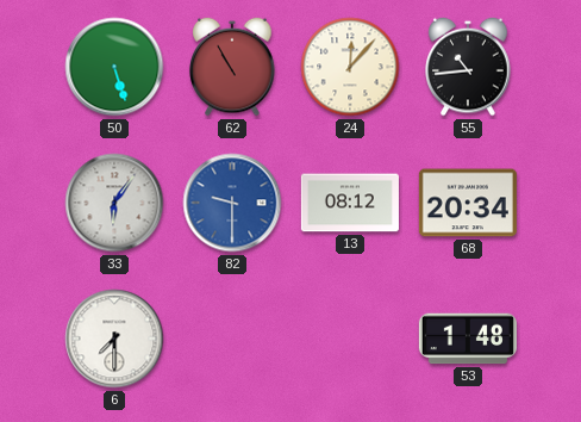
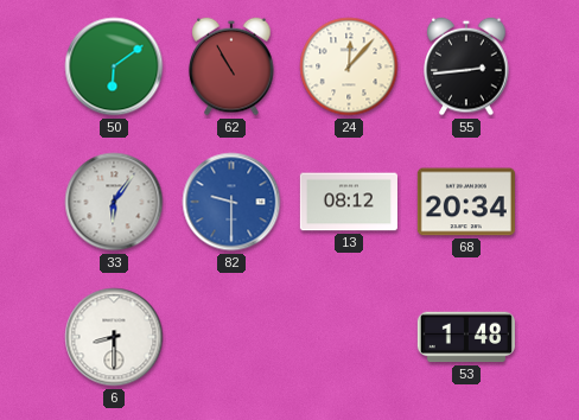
50: 5:27 -> 6:09 (114, 66)
55: 10:44 -> 2:44 (466, 66)
6: 7:30 -> 8:30 (114, 337)
